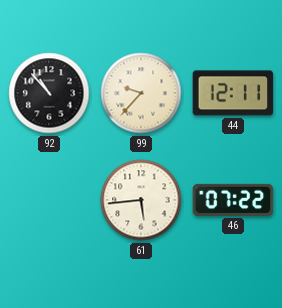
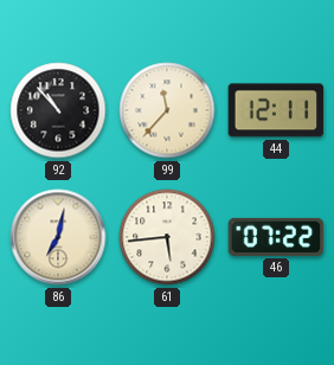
99: 9:37 -> 11:37 (167, 110)
86: none -> 7:02 (58, 237)
